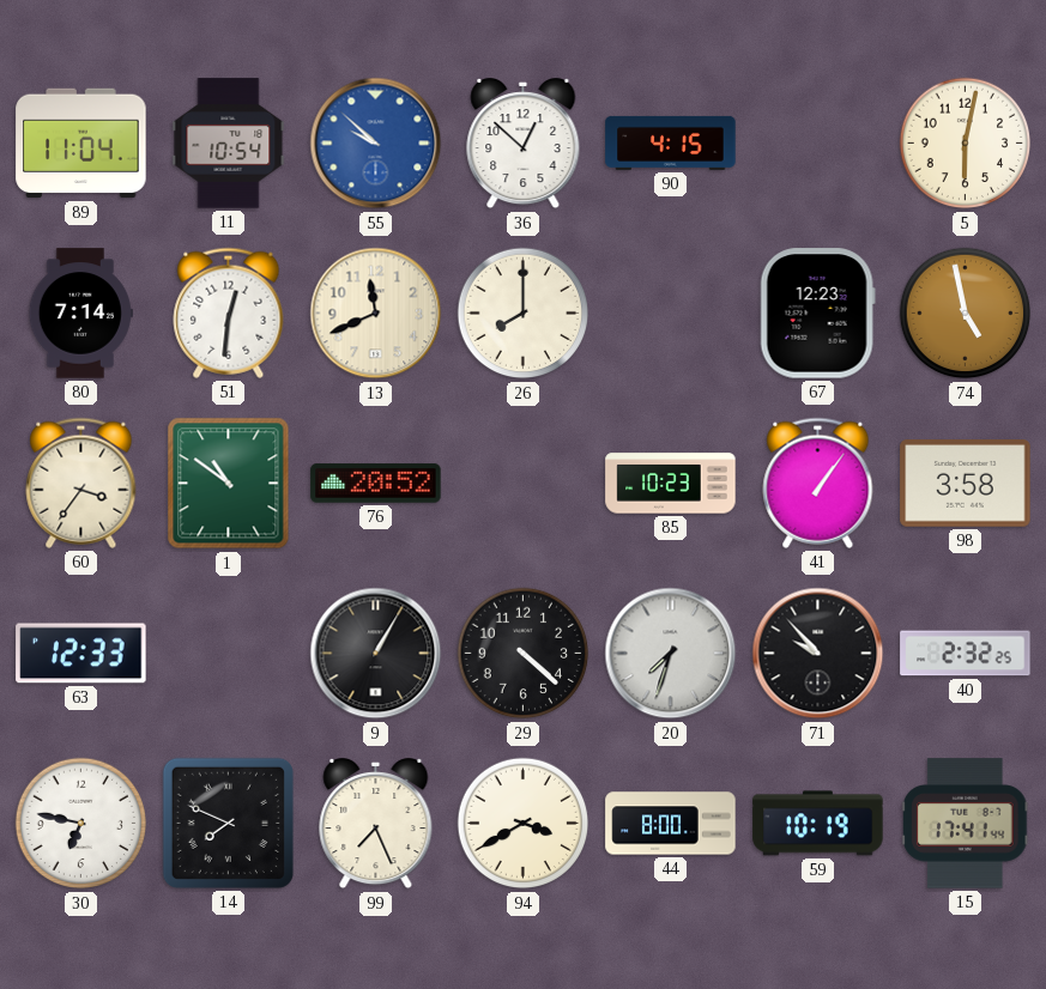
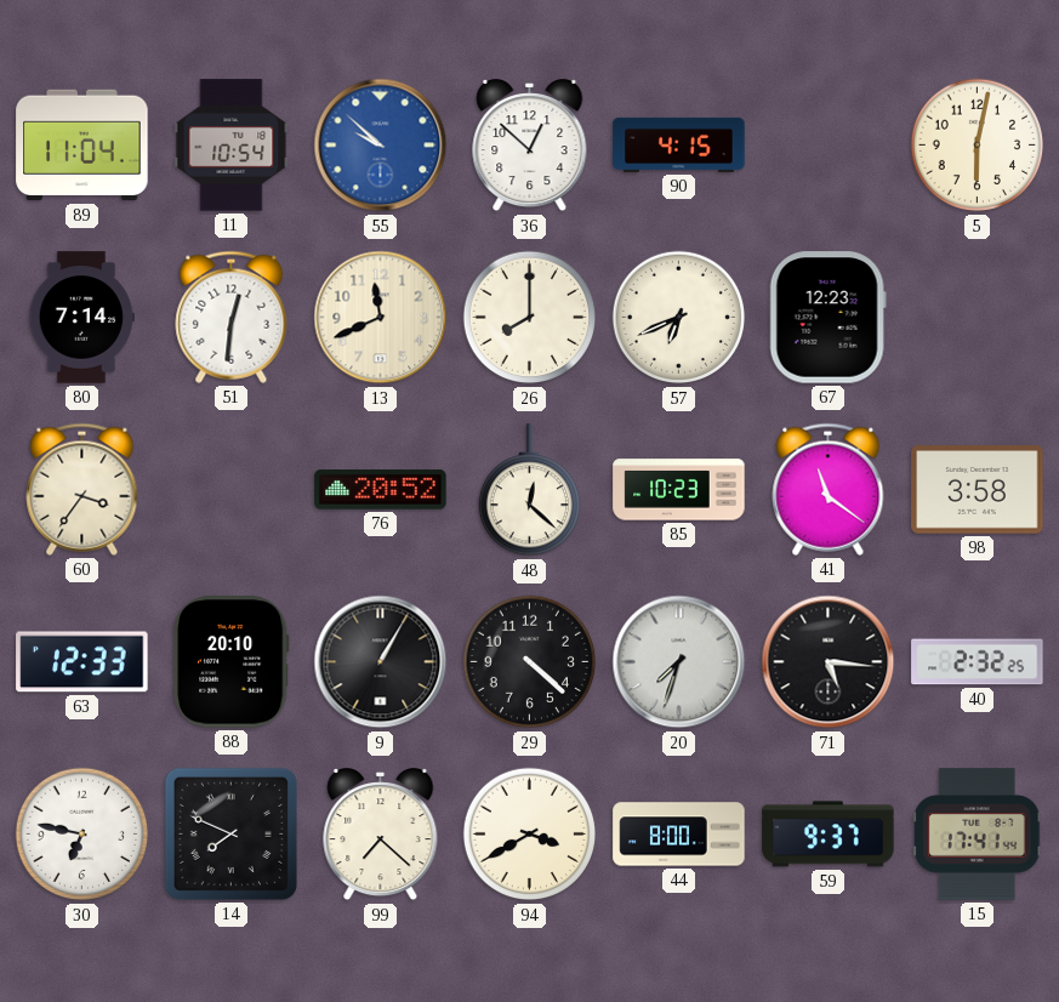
57: none -> 6:41 (679, 318)
74: 4:58 -> none (966, 314)
1: 10:51 -> none (229, 484)
48: none -> 12:22 (529, 490)
41: 1:06 -> 11:21 (829, 489)
88: none -> 20:10 (232, 662)
71: 9:53 -> 5:16 (829, 662)
99: 7:26 -> 7:22 (381, 836)
59: 10:19 -> 9:37 (829, 835)
